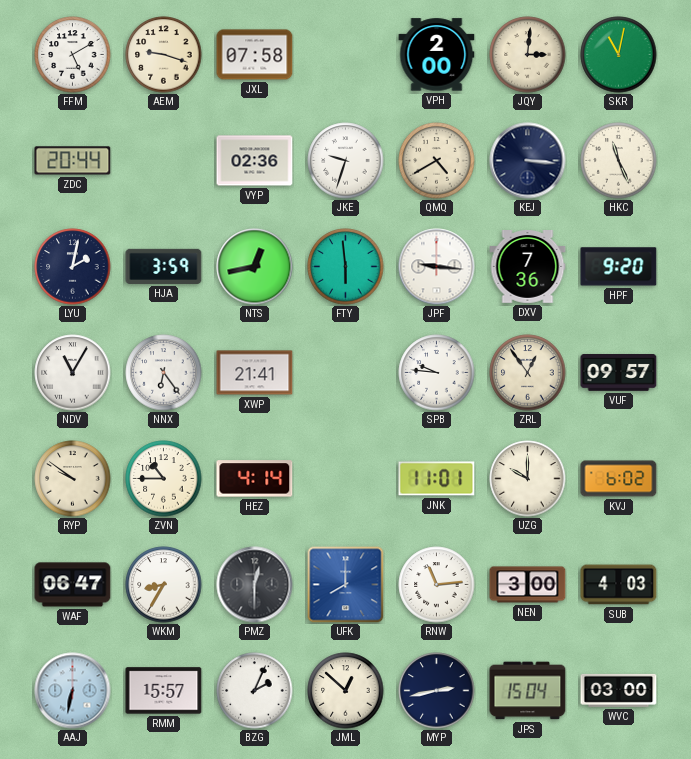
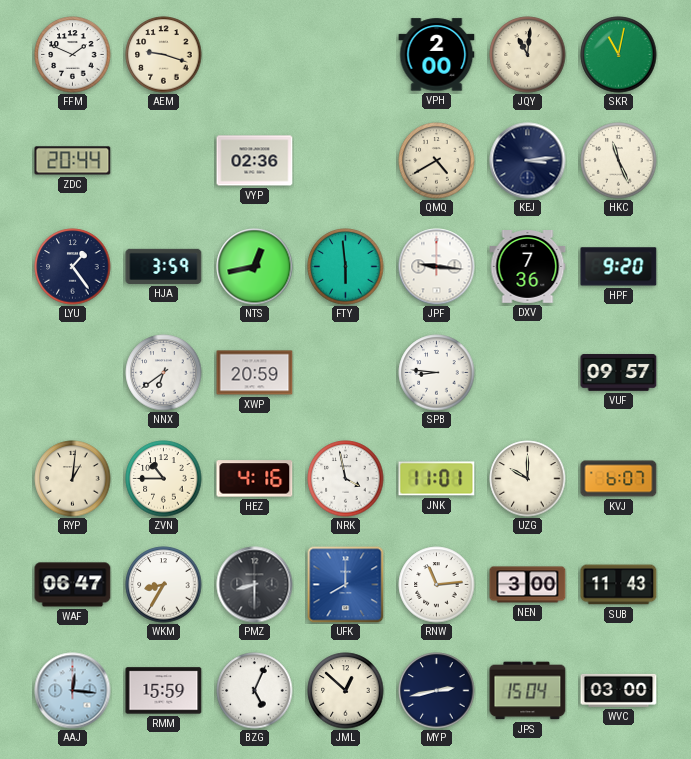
FFM: 5:10 -> 1:49 (73, 55)
JXL: 07:58 -> none (255, 55)
JQY: 3:01 -> 11:01 (528, 55)
JKE: 9:33 -> none (346, 161)
KEJ: 3:16 -> 3:14 (528, 161)
LYU: 2:02 -> 1:24 (73, 267)
NDV: 11:05 -> none (73, 373)
NNX: 6:24 -> 6:39 (164, 373)
XWP: 21:41 -> 20:59 (255, 373)
SPB: 9:46 -> 8:46 (437, 373)
ZRL: 12:54 -> none (528, 373)
RYP: 9:51 -> 1:01 (73, 479)
HEZ: 4:14 -> 4:16 (255, 479)
NRK: none -> 3:58 (346, 479)
KVJ: 6:02 -> 6:07 (619, 479)
PMZ: 12:30 -> 8:30 (255, 585)
SUB: 4:03 -> 11:43 (619, 585)
AAJ: 6:32 -> 12:16 (73, 691)
RMM: 15:57 -> 15:59 (164, 691)
BZG: 2:04 -> 5:04 (255, 691)
